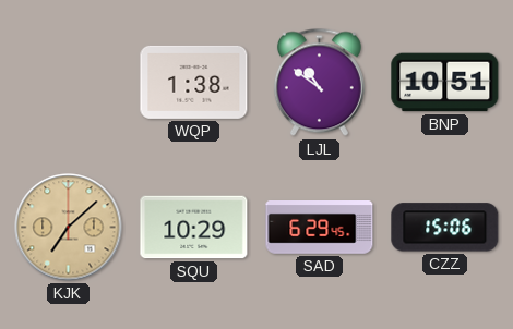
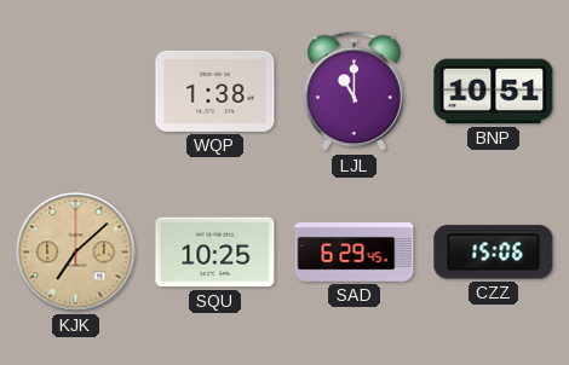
LJL: 10:51 -> 11:00 (354, 92)
SQU: 10:29 -> 10:25 (215, 253)
